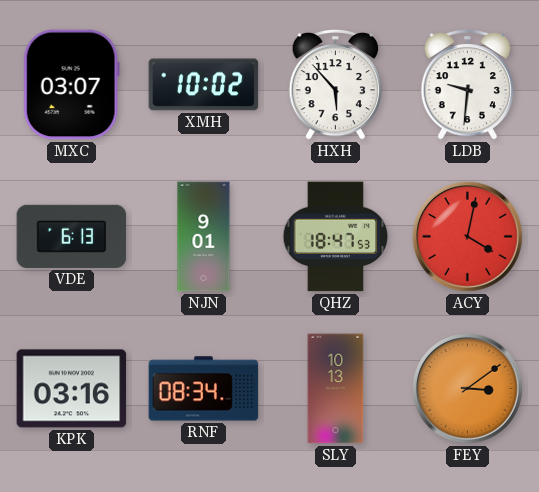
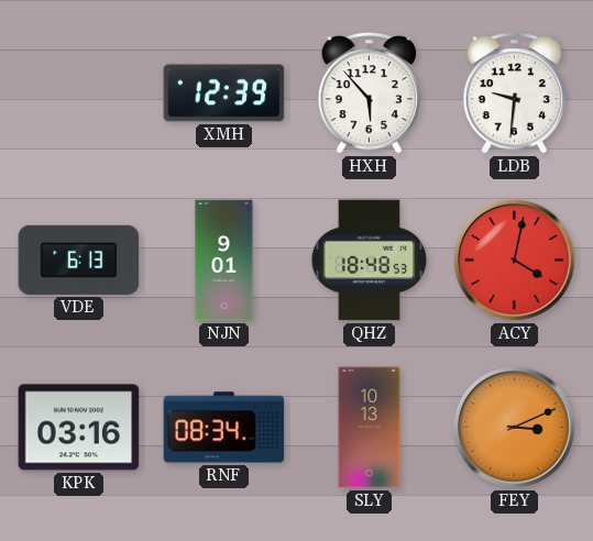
MXC: 03:07 -> none (71, 85)
XMH: 10:02 -> 12:39 (224, 93)
QHZ: 18:47 -> 18:48 (370, 261)
FEY: 3:09 -> 3:11 (515, 428)
